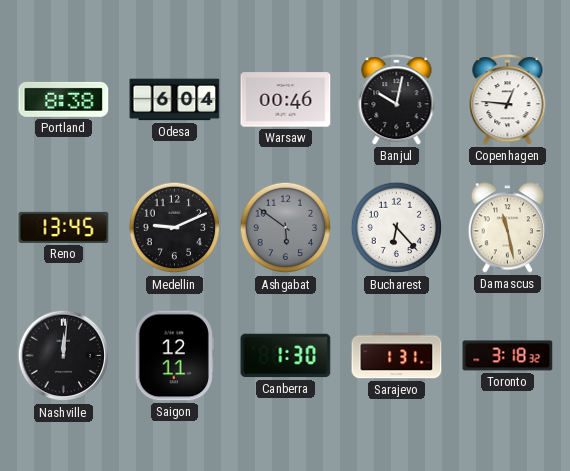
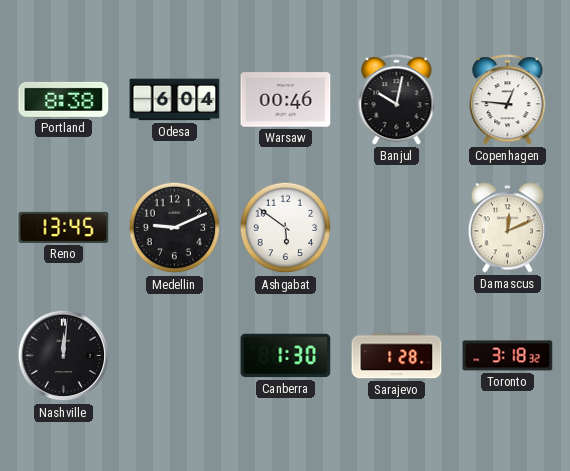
Ashgabat dial: grey -> white (286, 228)
Bucharest: 6:23 -> none (397, 228)
Damascus: 11:28 -> 12:11 (508, 228)
Saigon: 12:11 -> none (174, 356)
Sarajevo: 1:31 -> 1:28 (397, 356)
